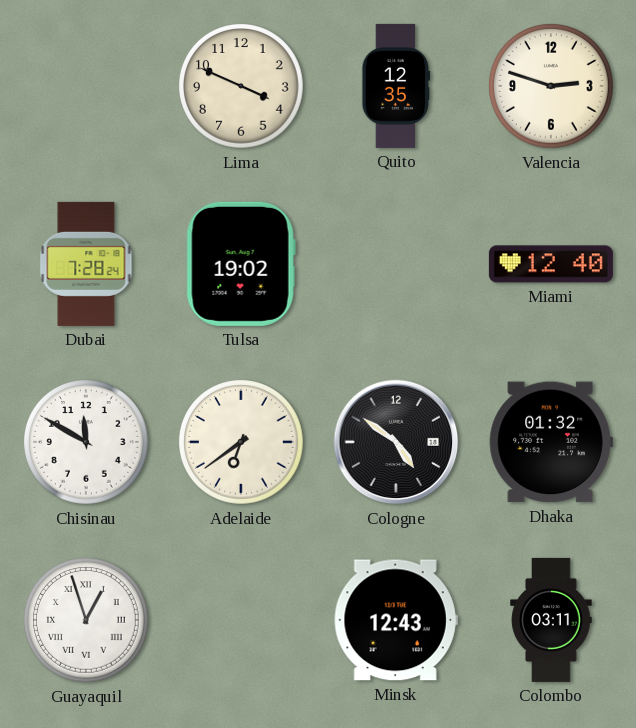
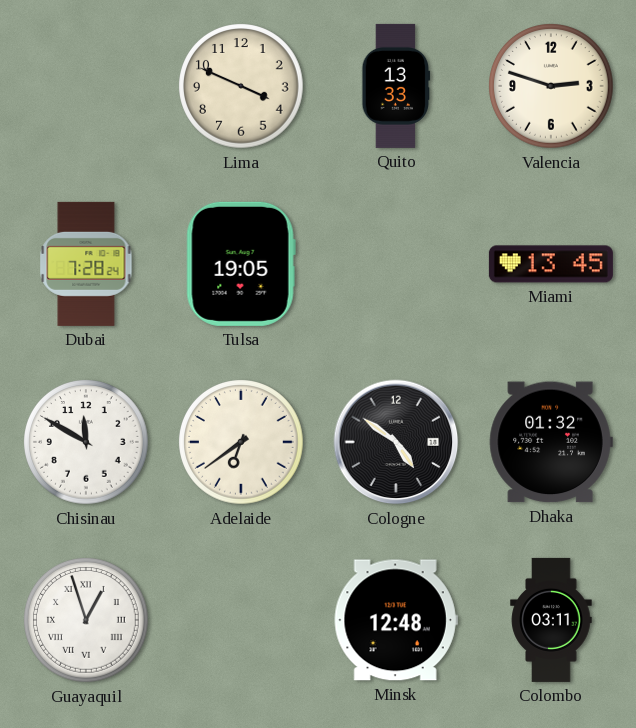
Quito: 12:35 -> 13:33 (396, 86)
Tulsa: 19:02 -> 19:05 (241, 264)
Miami: 12:40 -> 13:45 (551, 264)
Minsk: 12:43 -> 12:48 (396, 620)
